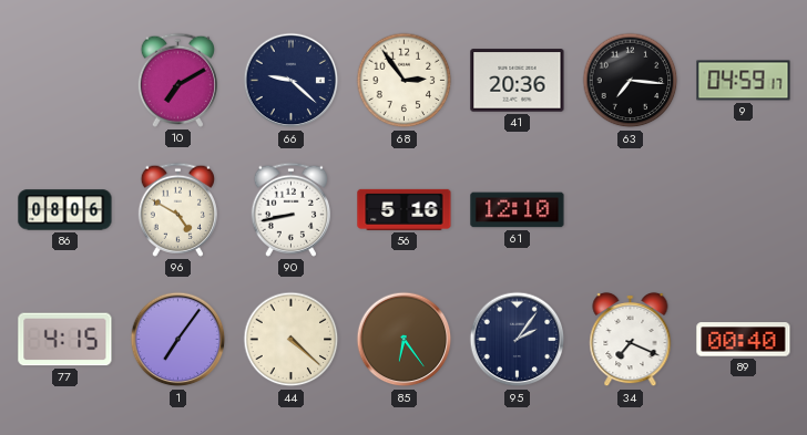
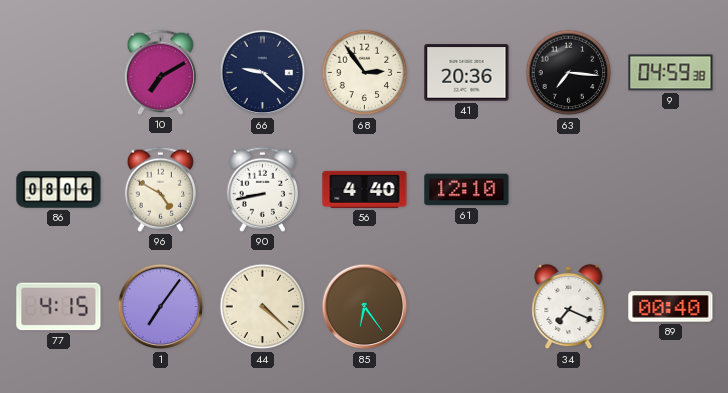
9: 04:59:17 -> 04:59:38 (671, 73)
56: 5:16 -> 4:40 (365, 189)
95: 2:06 -> none (518, 340)
